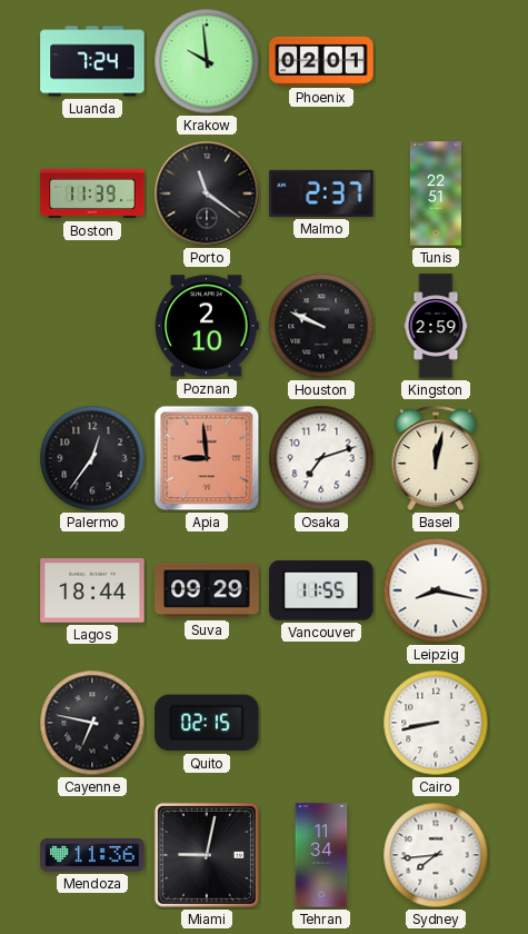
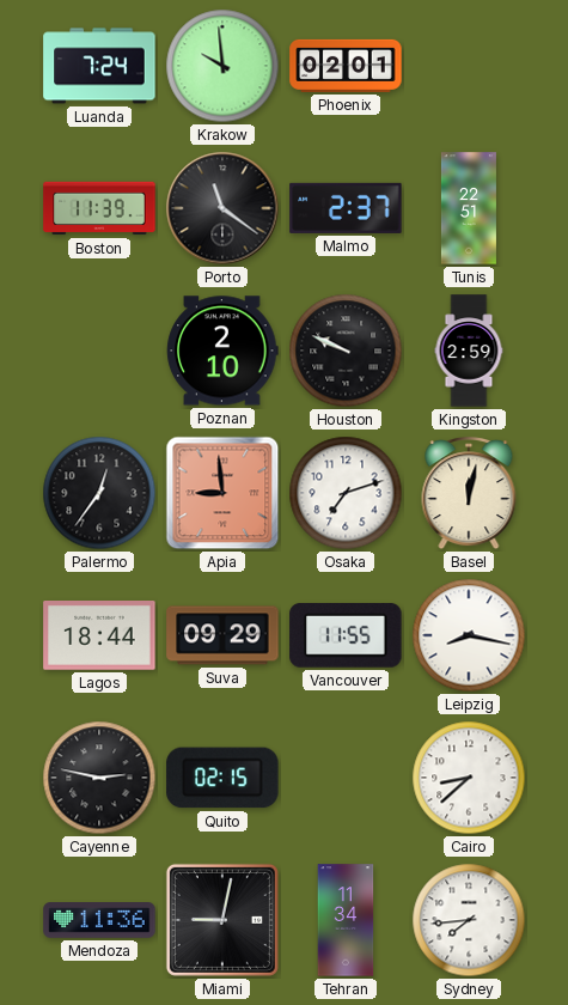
Cayenne: 6:47 -> 2:47 (99, 778)
Cairo: 8:43 -> 8:38 (469, 778)
